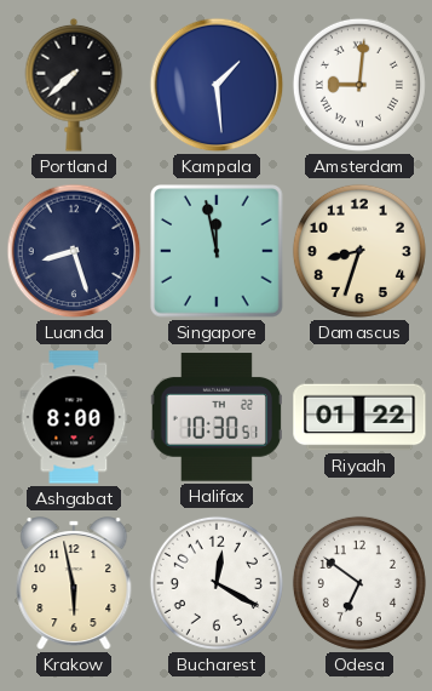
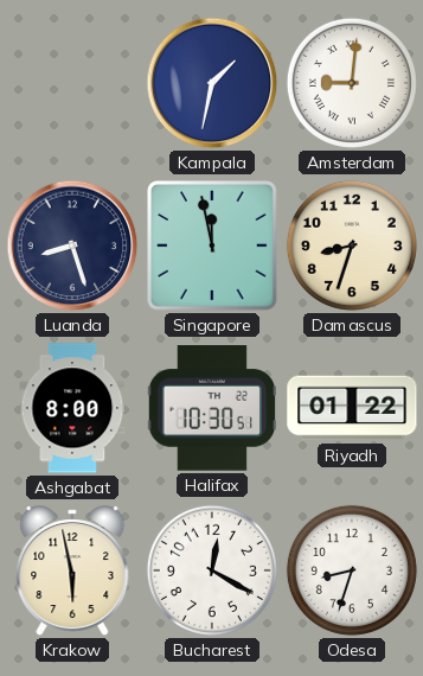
Portland: 7:38 -> none (74, 85)
Kampala: 1:29 -> 1:32 (212, 83)
Odesa: 6:51 -> 8:33 (352, 570)
